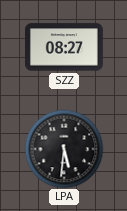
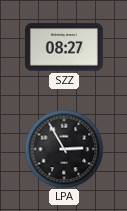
LPA: 5:31 -> 2:55 (64, 149)
